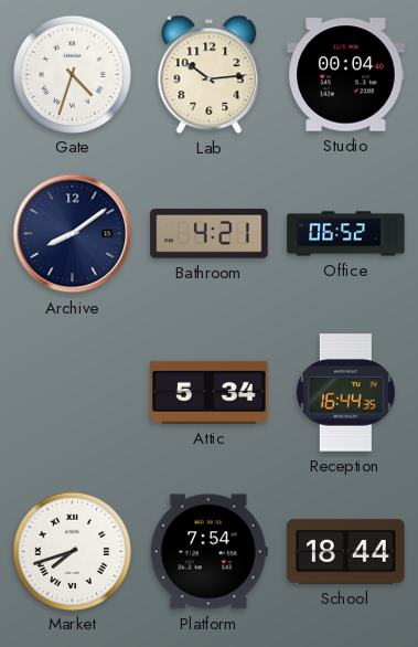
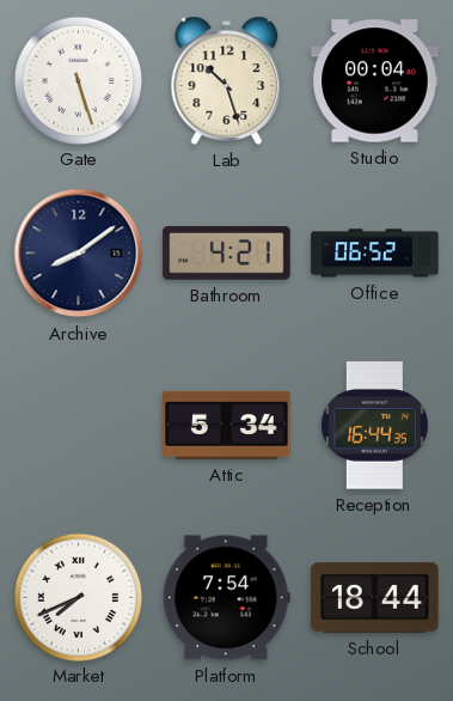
Gate: 4:33 -> 5:27 (78, 80)
Lab: 10:14 -> 10:27 (227, 80)
Market: 7:42 -> 7:41 (78, 597)
